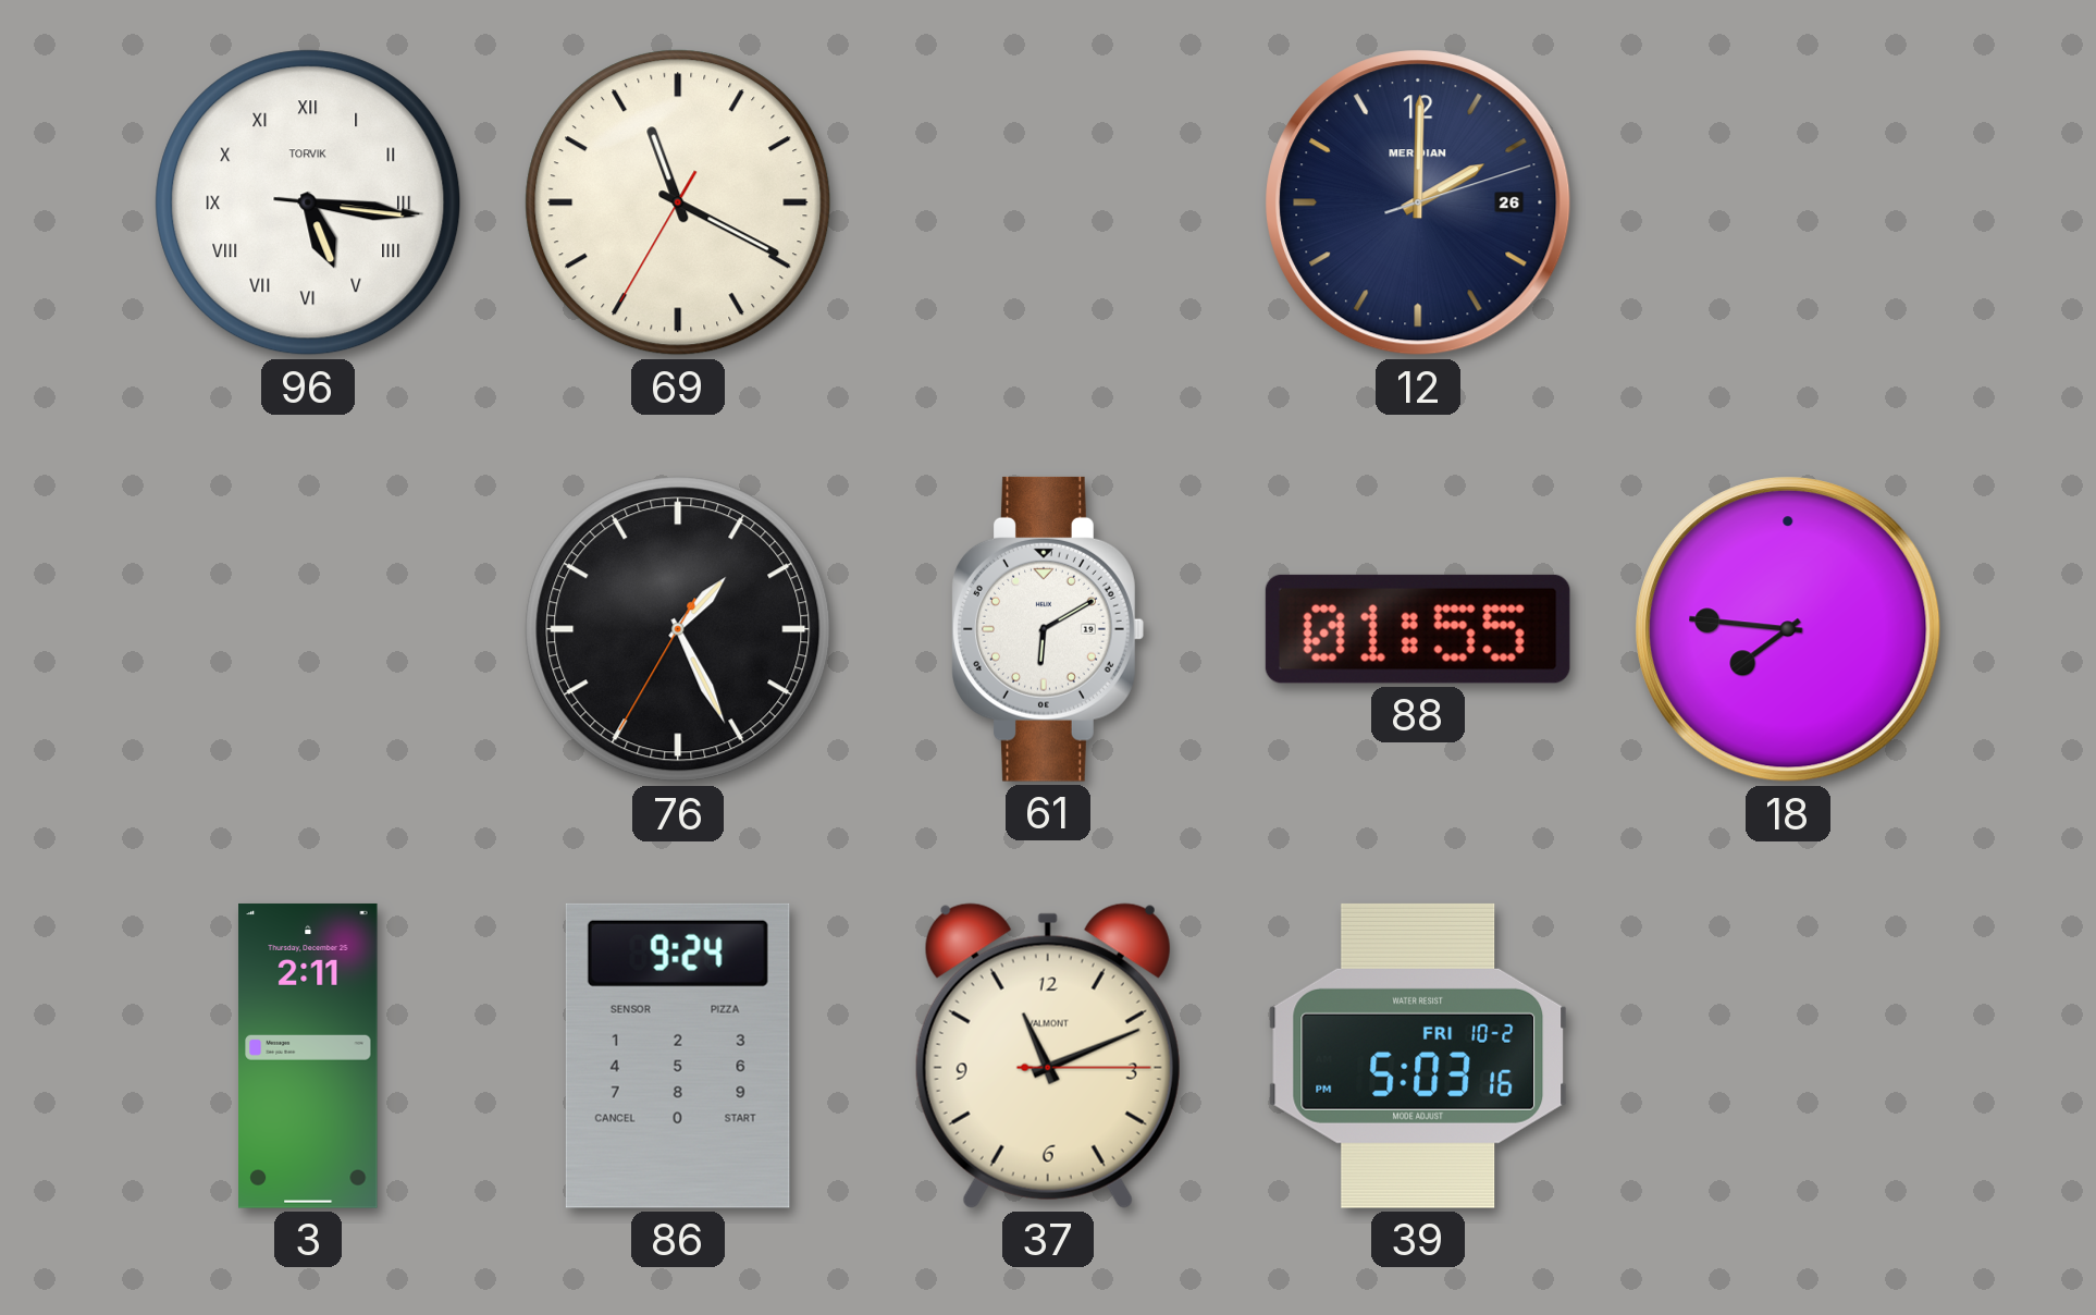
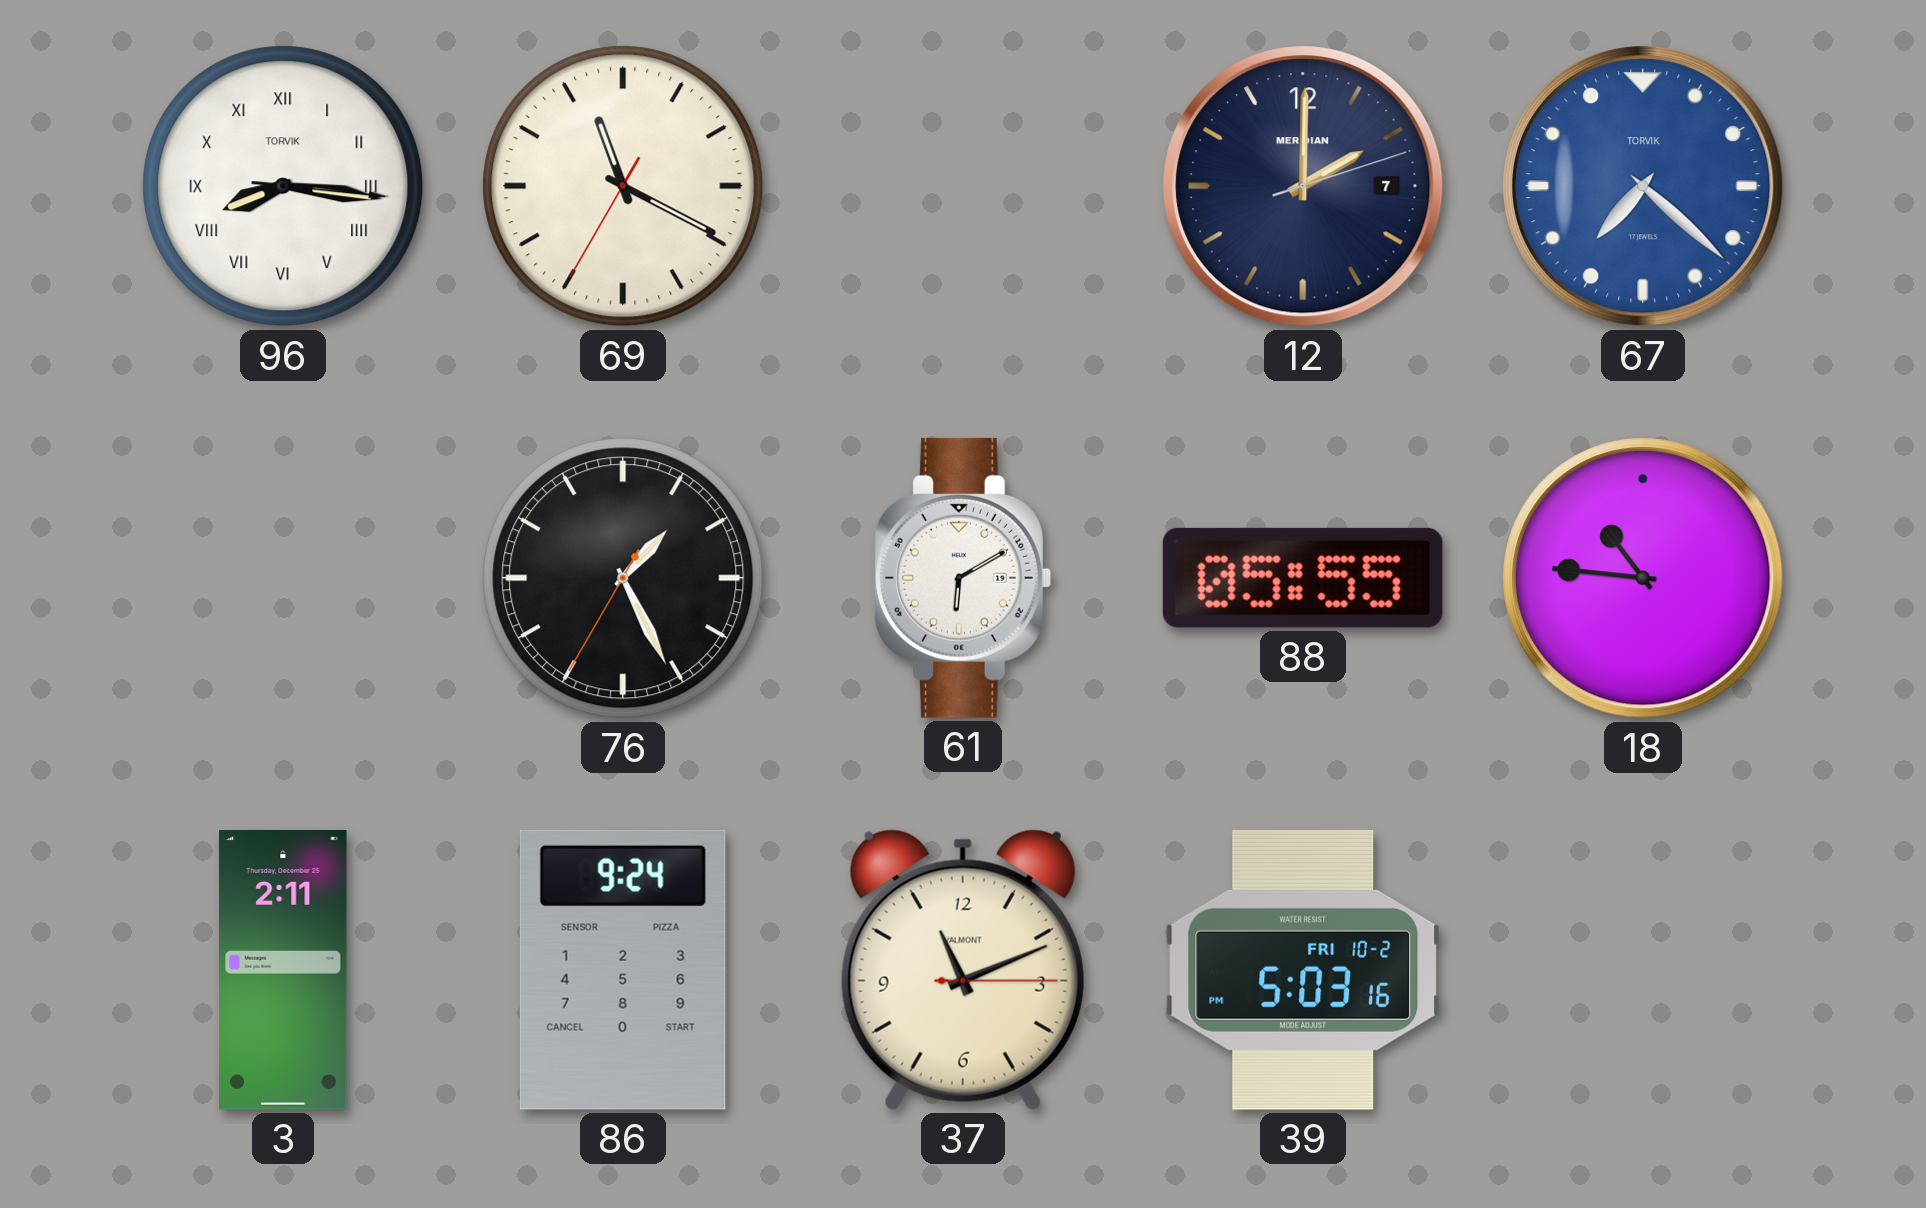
96: 5:16 -> 8:16 (283, 186)
12 date: 26 -> 7 (1303, 186)
67: none -> 7:22 (1643, 186)
88: 01:55 -> 05:55 (1303, 578)
18: 7:46 -> 10:46 (1643, 578)
